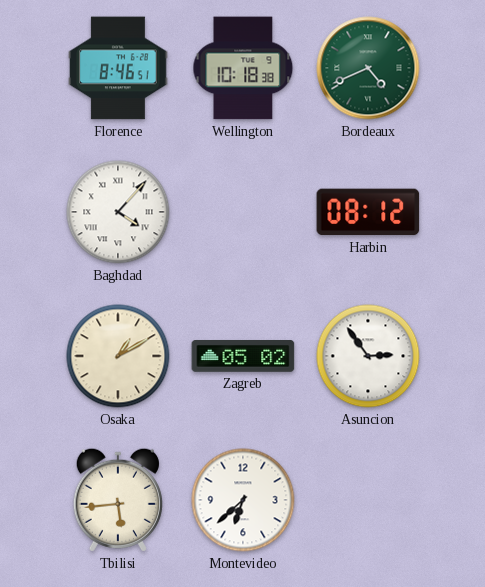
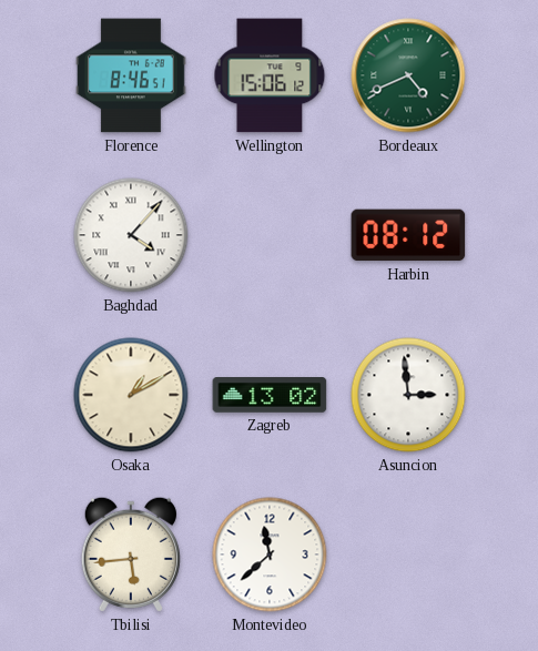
Wellington: 10:18 -> 15:06 (270, 75)
Zagreb: 05:02 -> 13:02 (270, 395)
Asuncion: 2:54 -> 2:59 (408, 395)
Montevideo: 6:38 -> 11:38 (270, 555)
